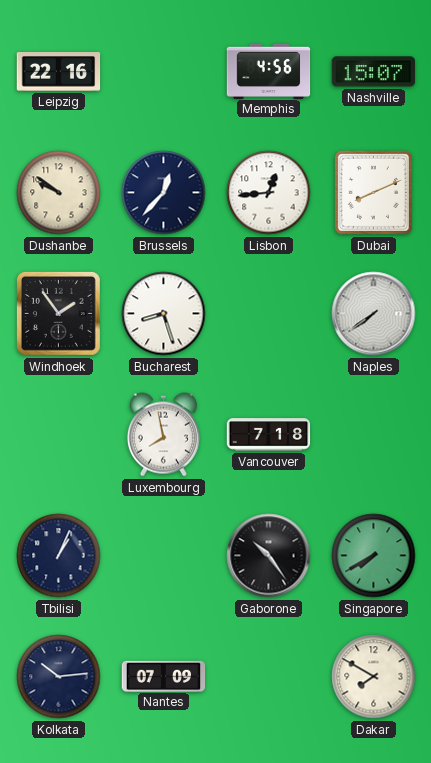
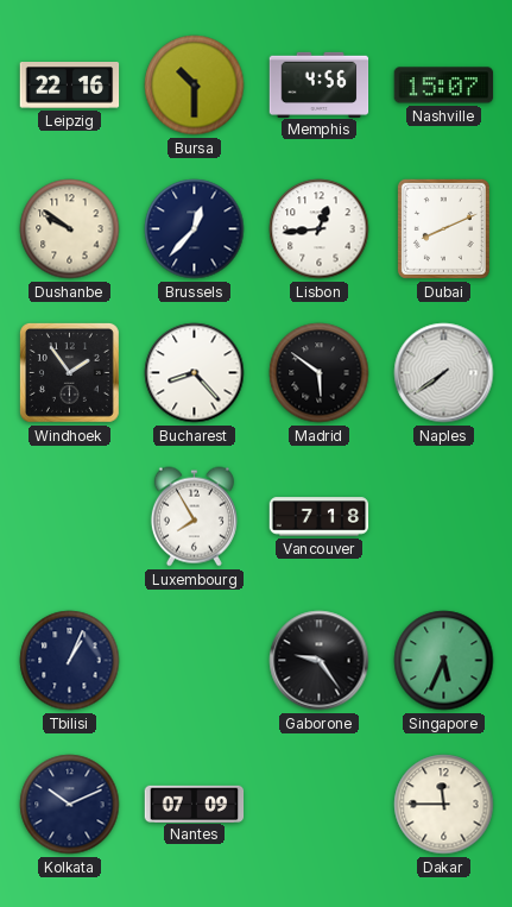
Bursa: none -> 10:30 (195, 86)
Bucharest: 8:27 -> 8:23 (195, 373)
Madrid: none -> 5:51 (320, 373)
Luxembourg: 7:58 -> 7:55 (194, 517)
Gaborone: 10:24 -> 9:24 (320, 661)
Singapore: 7:40 -> 5:34 (444, 661)
Kolkata: 10:14 -> 10:11 (70, 805)
Dakar: 7:50 -> 11:45 (444, 805)
